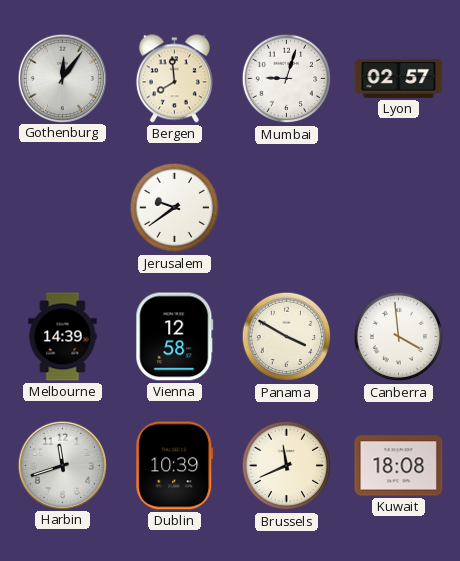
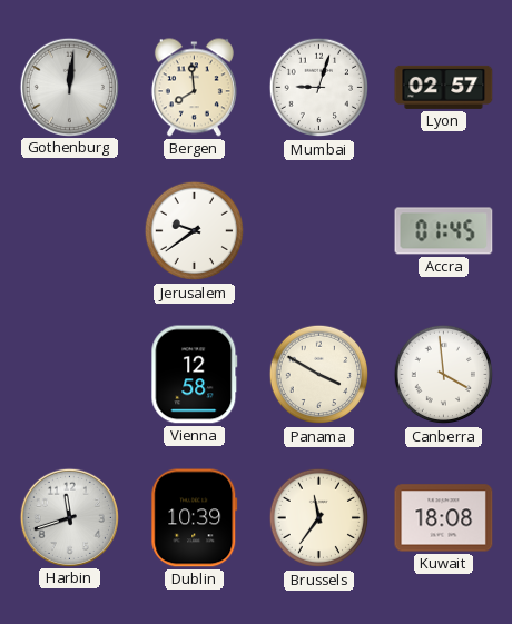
Gothenburg: 12:06 -> 12:01 (69, 87)
Accra: none -> 01:45 (444, 231)
Melbourne: 14:39 -> none (63, 337)
Brussels: 11:41 -> 11:36 (319, 518)
